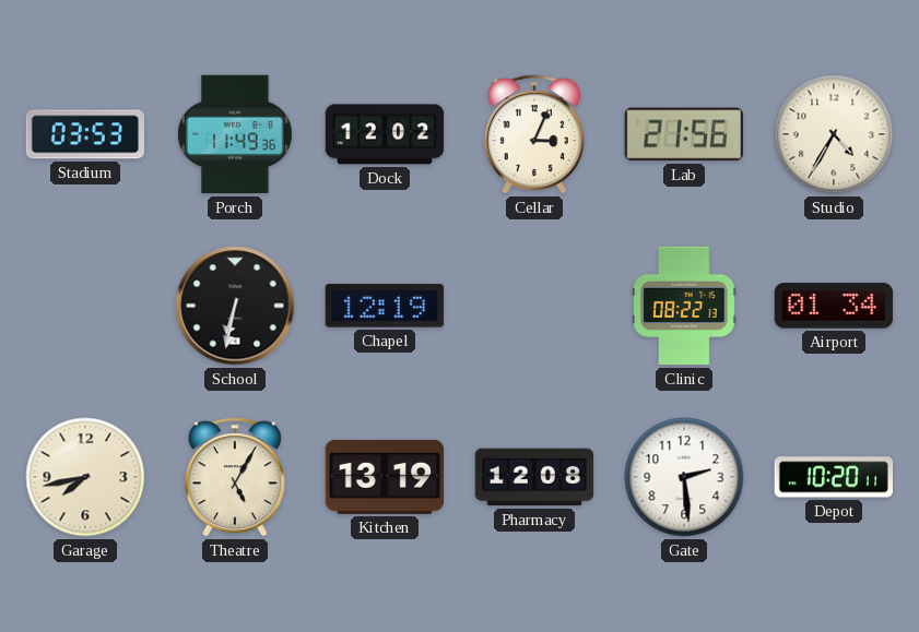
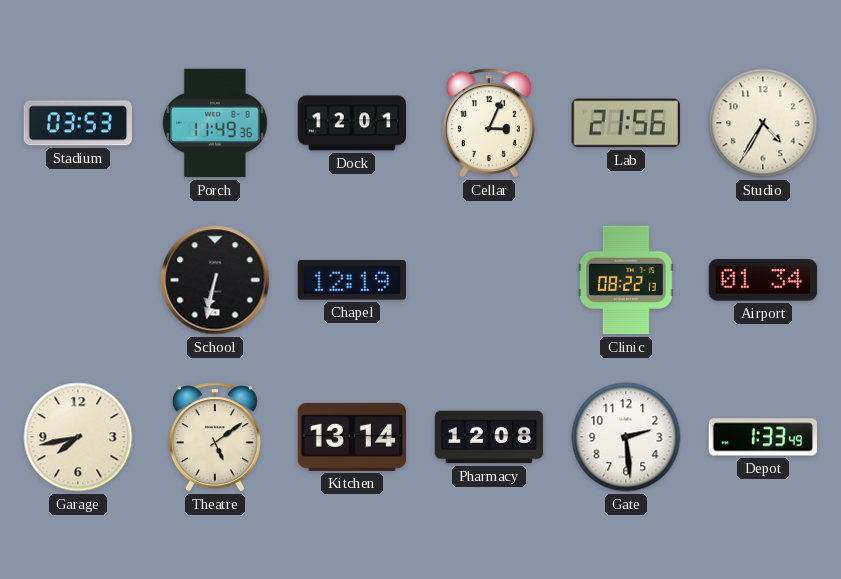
Dock: 12:02 -> 12:01 (352, 123)
Theatre: 5:05 -> 5:09 (215, 437)
Kitchen: 13:19 -> 13:14 (352, 437)
Depot: 10:20 -> 1:33 (762, 437)
